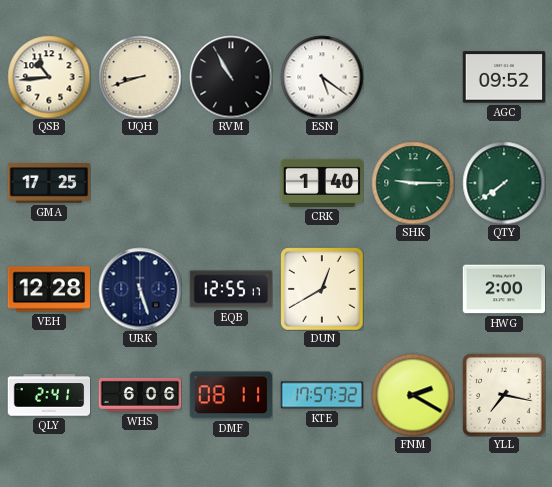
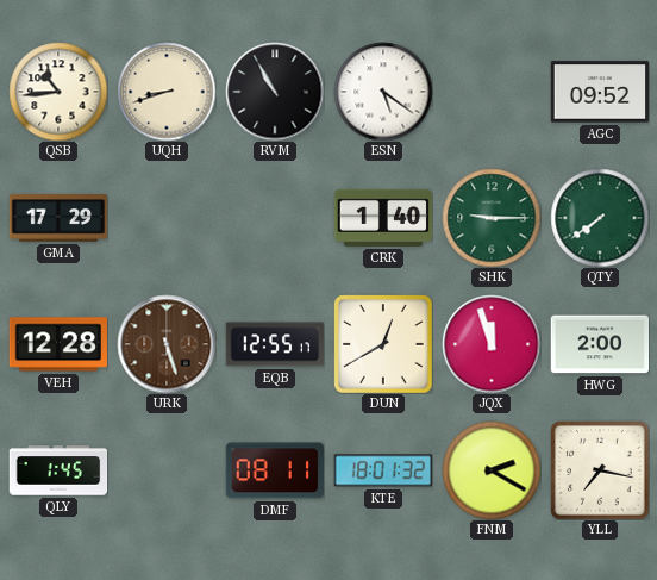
GMA: 17:25 -> 17:29 (58, 218)
URK dial: navy -> brown (167, 344)
JQX: none -> 11:57 (492, 344)
QLY: 2:41 -> 1:45 (58, 470)
WHS: 6:06 -> none (140, 395)
KTE: 17:57 -> 18:01 (383, 470)
